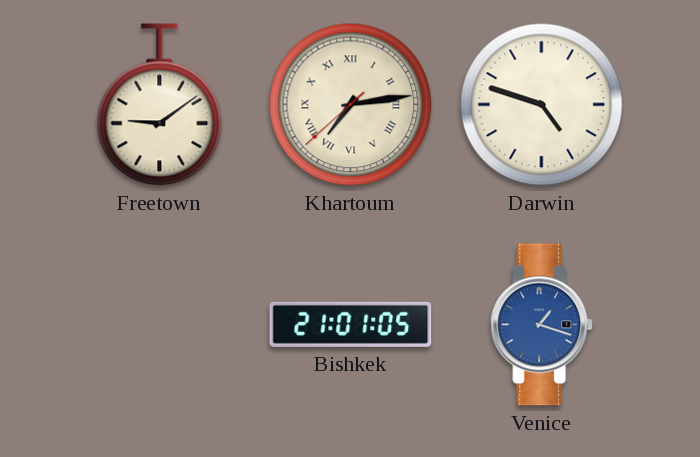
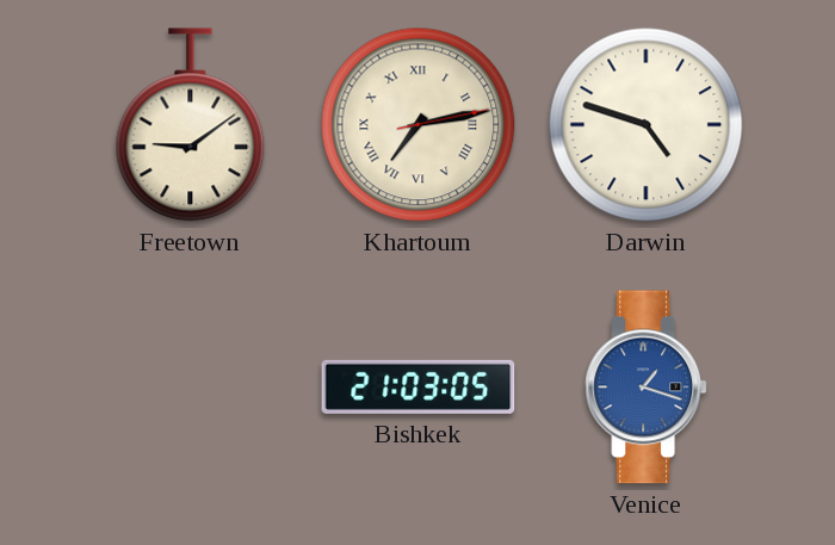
Khartoum: 7:13:38 -> 7:13:13 (419, 125)
Bishkek: 21:01 -> 21:03 (419, 386)
